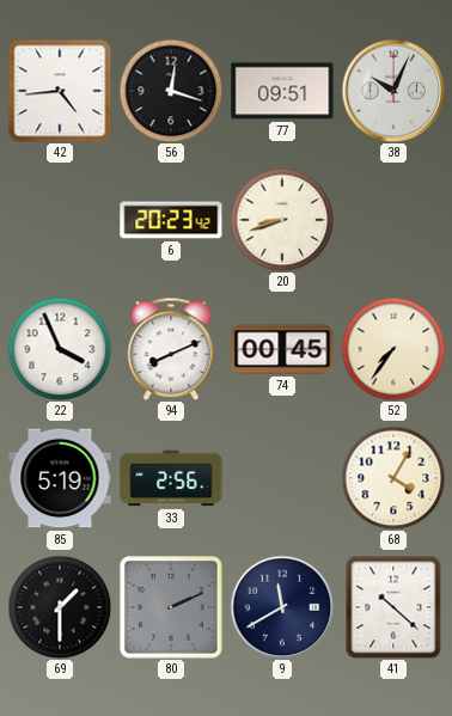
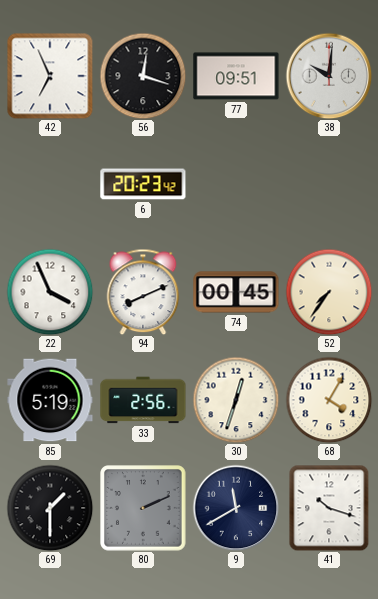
42: 4:44 -> 6:56 (50, 76)
38: 10:04 -> 10:01 (329, 76)
20: 8:42 -> none (282, 220)
30: none -> 12:33 (236, 400)
41: 10:22 -> 10:18 (329, 508)
